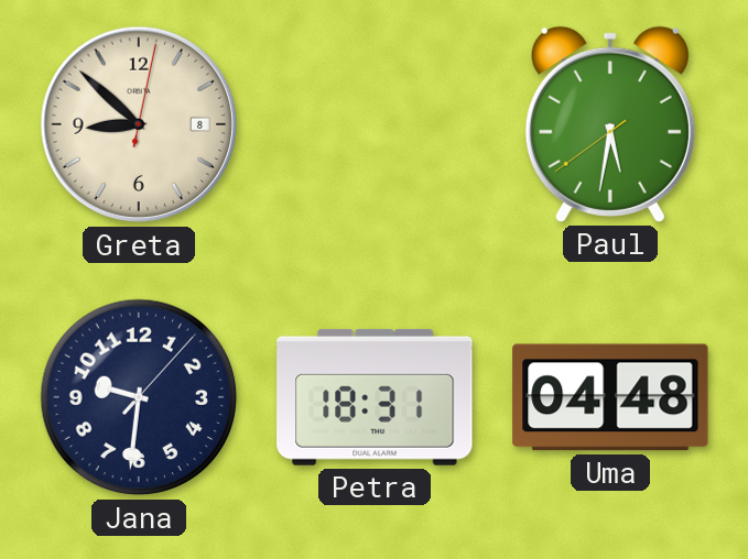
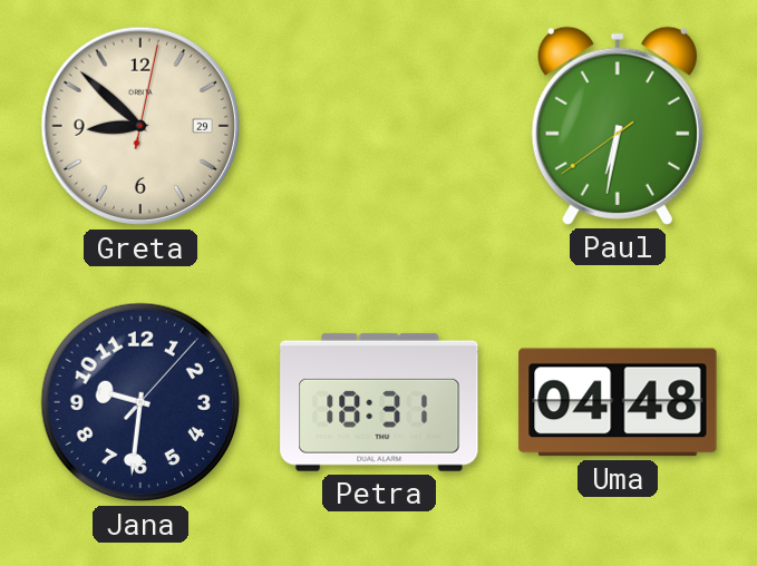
Greta date: 8 -> 29 (140, 126)
Paul: 5:31 -> 6:31 (618, 126)
